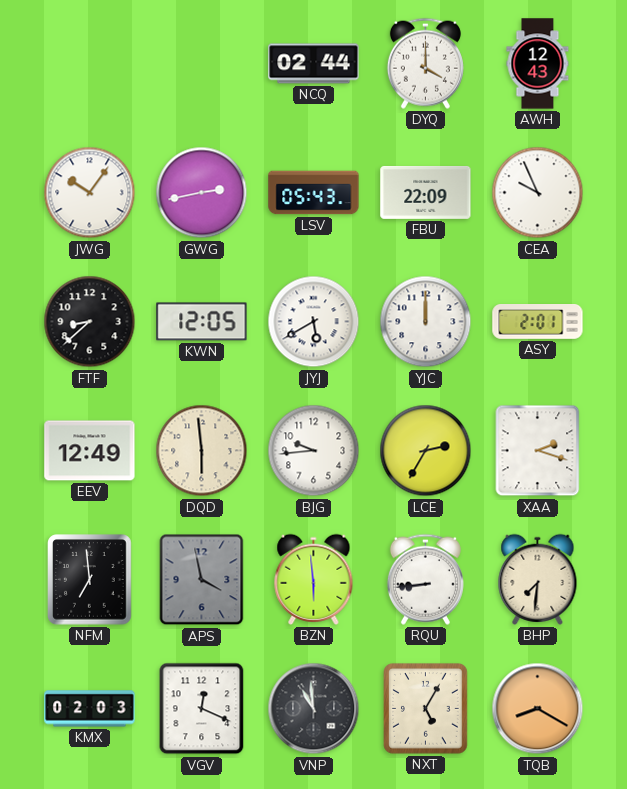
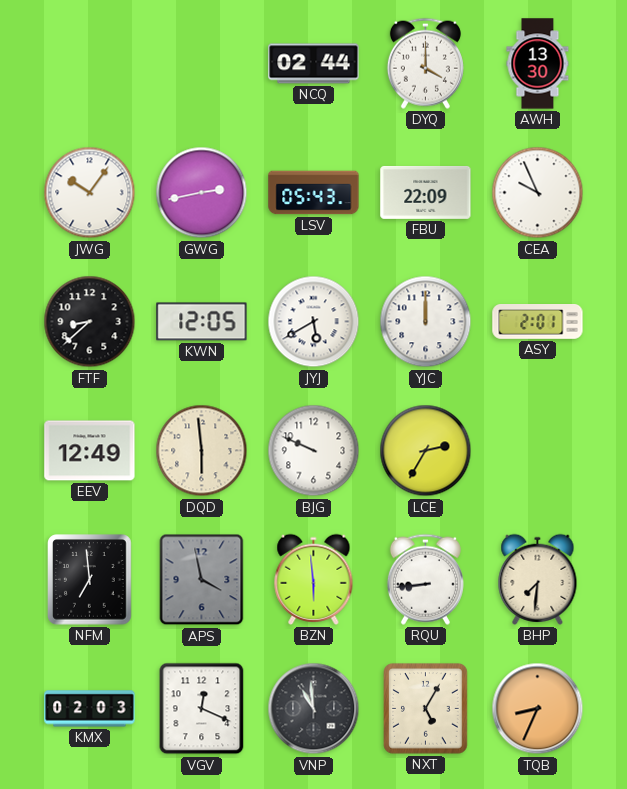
AWH: 12:43 -> 13:30 (538, 64)
BJG: 9:44 -> 9:49 (314, 451)
XAA: 2:18 -> none (538, 451)
TQB: 8:20 -> 8:34 (538, 709)
